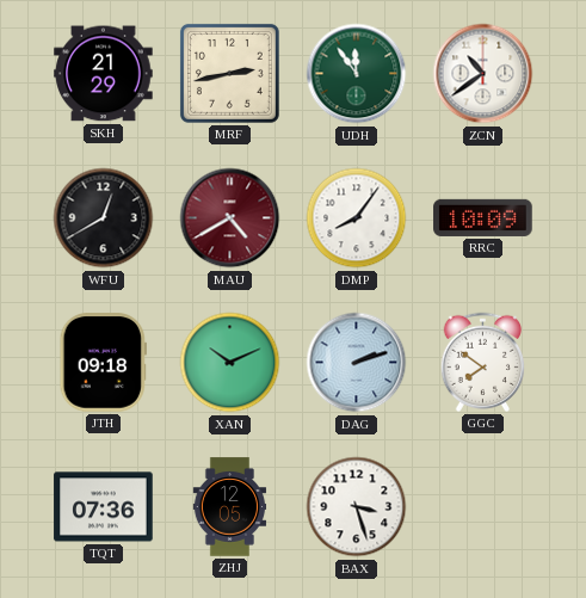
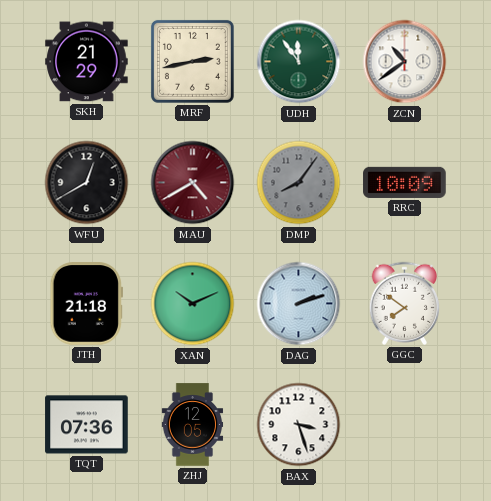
DMP dial: white -> grey (299, 183)
JTH: 09:18 -> 21:18 (86, 304)
